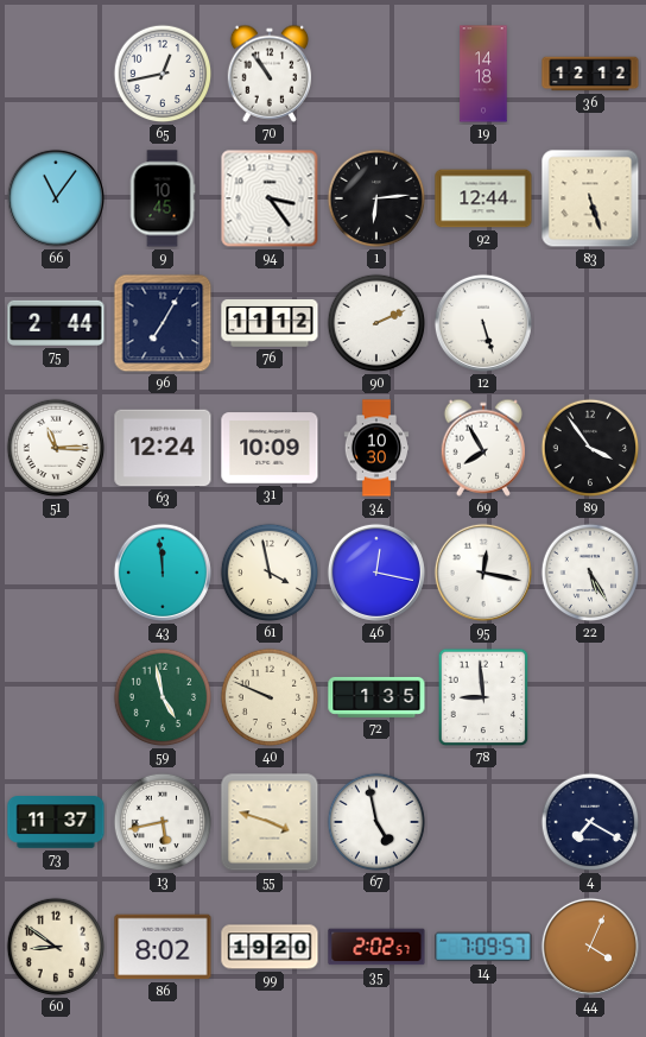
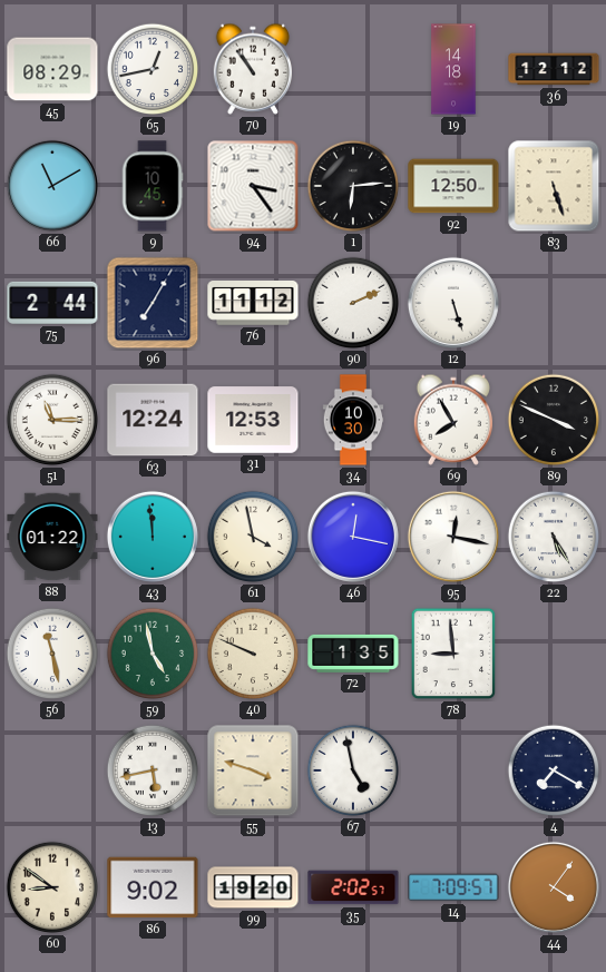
45: none -> 08:29 (52, 69)
66: 11:06 -> 11:10 (52, 186)
92: 12:44 -> 12:50 (453, 186)
31: 10:09 -> 12:53 (253, 420)
89: 3:54 -> 3:49 (554, 420)
88: none -> 01:22 (52, 537)
56: none -> 11:28 (52, 654)
73: 11:37 -> none (56, 822)
86: 8:02 -> 9:02 (153, 887)
44: 4:04 -> 4:06 (554, 887)
